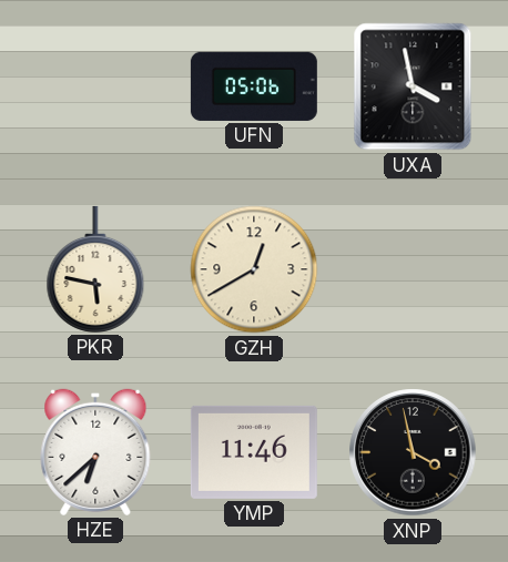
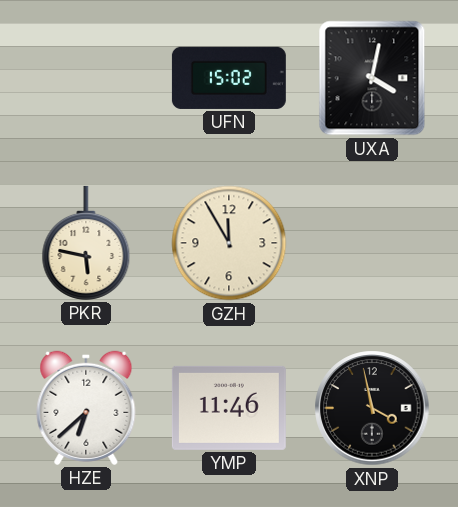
UFN: 05:06 -> 15:02 (229, 78)
UXA: 3:58 -> 4:02 (372, 78)
GZH: 12:40 -> 11:55 (229, 243)
